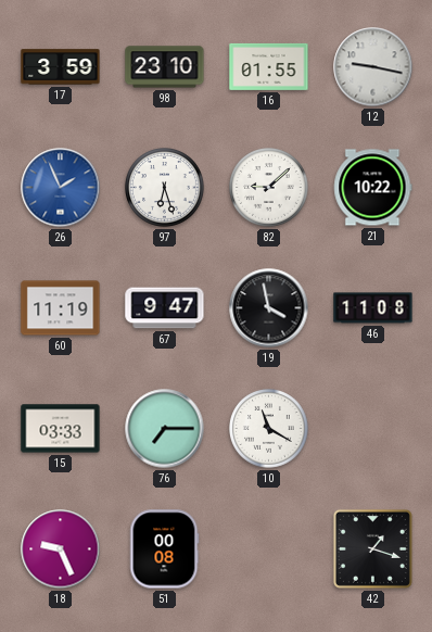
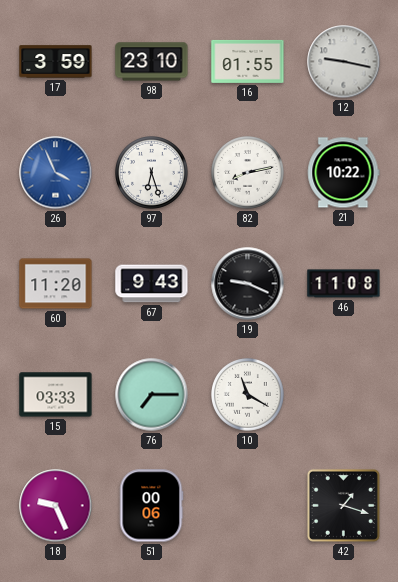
26: 1:56 -> 3:56 (56, 173)
82: 9:08 -> 8:13 (248, 173)
60: 11:19 -> 11:20 (56, 284)
67: 9:47 -> 9:43 (152, 284)
19: 3:58 -> 9:19 (248, 284)
51: 00:08 -> 00:06 (151, 506)
